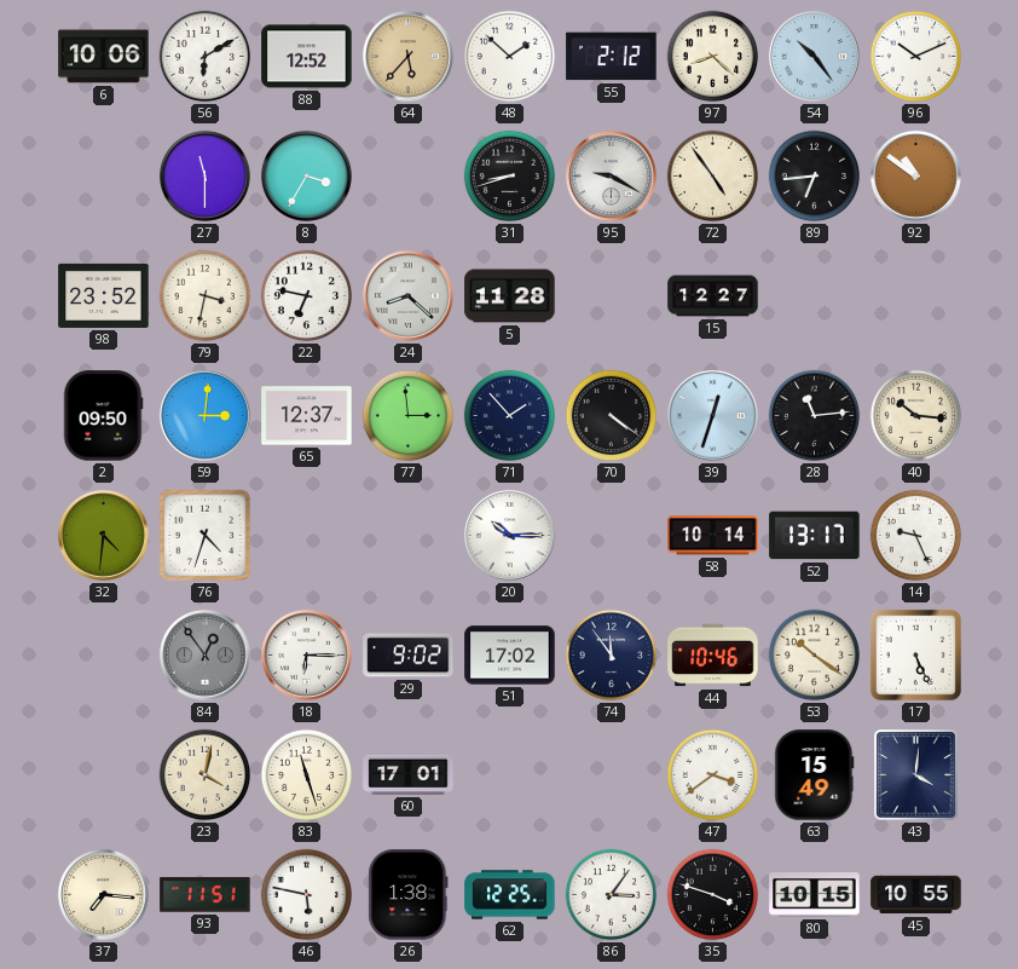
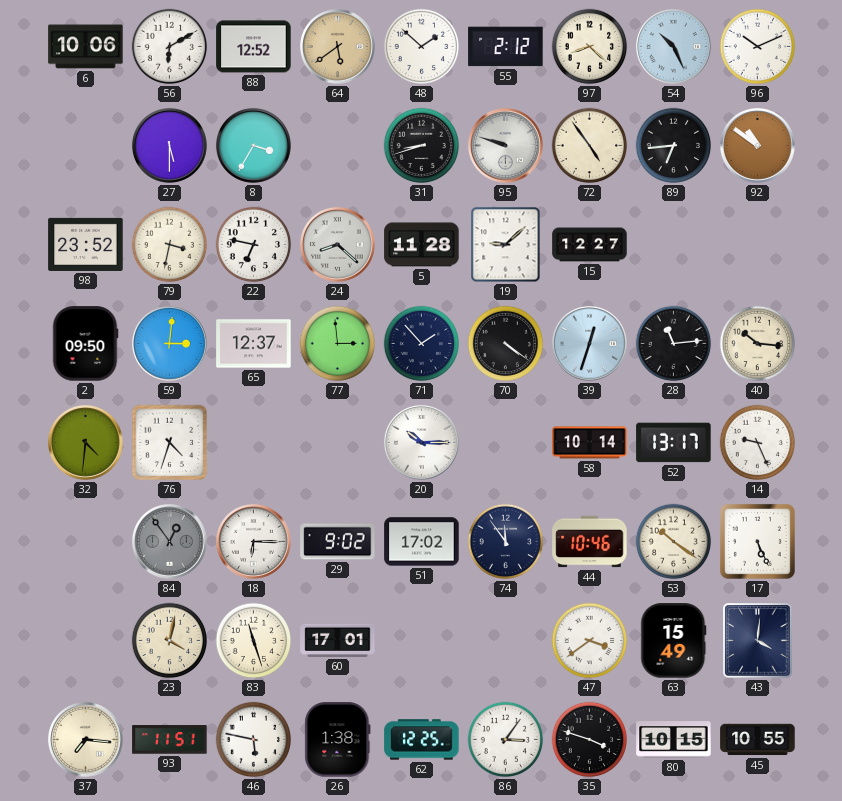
64: 5:37 -> 5:39 (337, 46)
54: 10:24 -> 10:26 (673, 46)
27: 11:30 -> 5:30 (169, 145)
95: 9:20 -> 9:48 (505, 145)
19: none -> 9:08 (506, 245)
